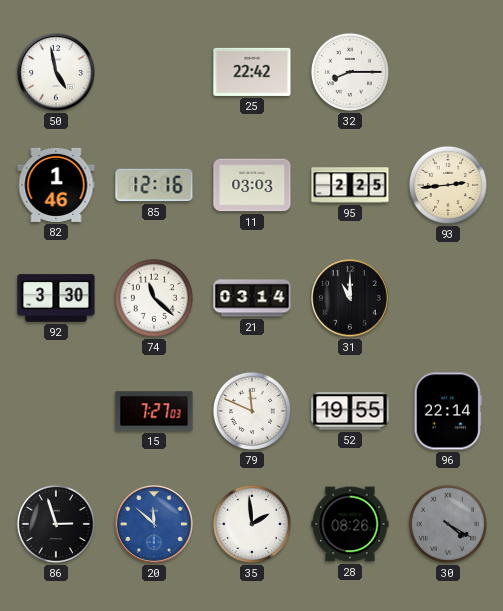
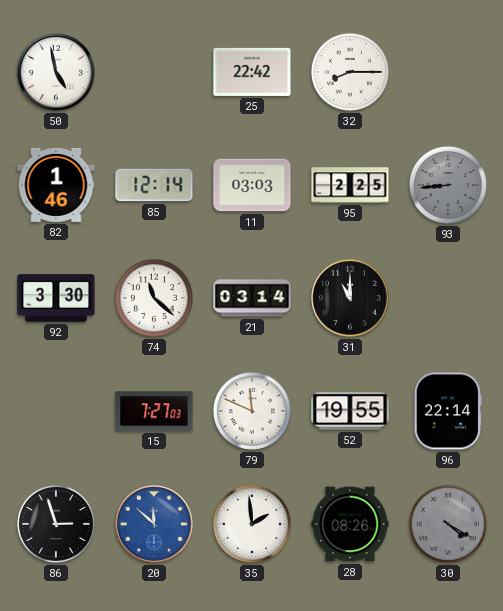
85: 12:16 -> 12:14 (154, 185)
93: 2:44 -> 8:44 (448, 185)
93 dial: cream -> grey (448, 185)
